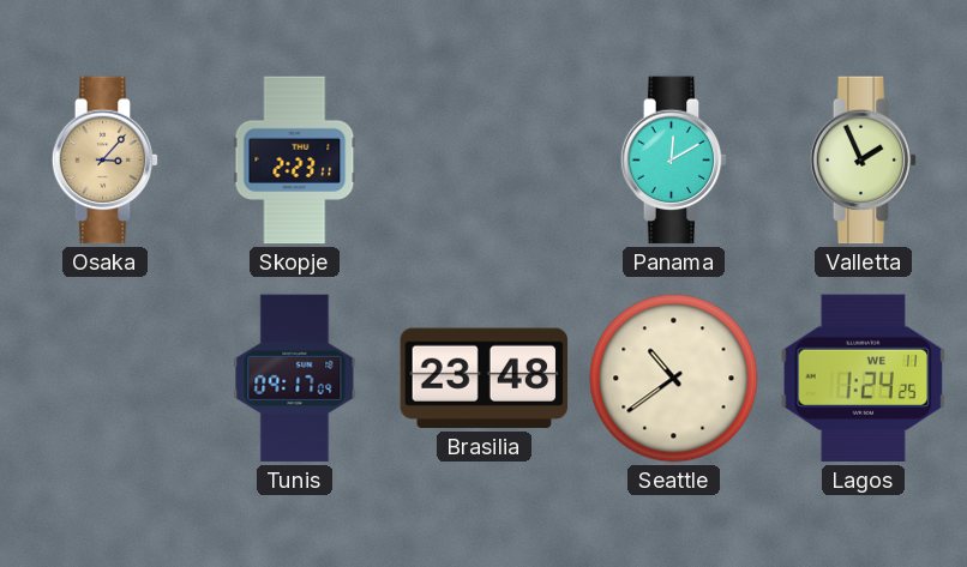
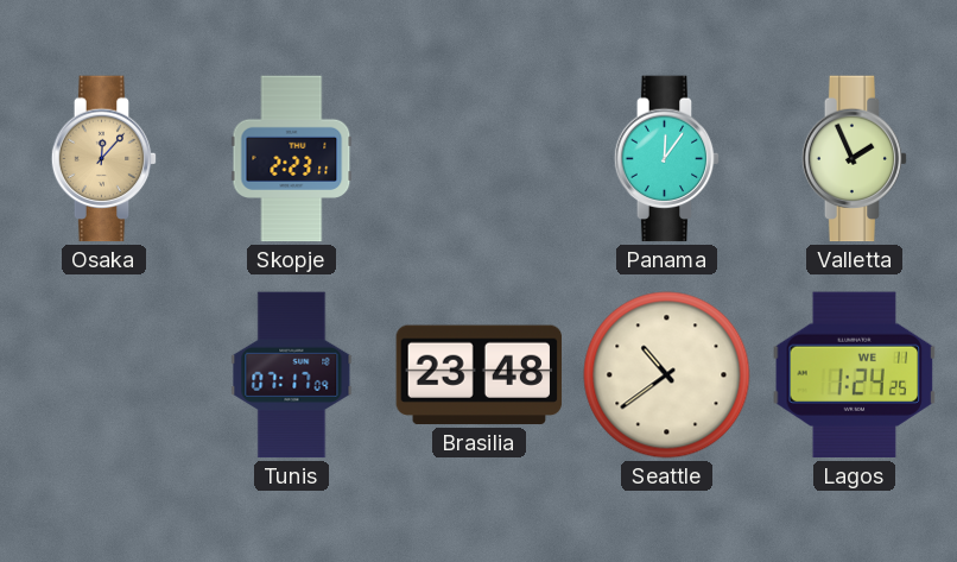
Osaka: 3:07 -> 12:07 (104, 159)
Panama: 12:10 -> 12:06 (667, 159)
Tunis: 09:17 -> 07:17 (292, 375)
